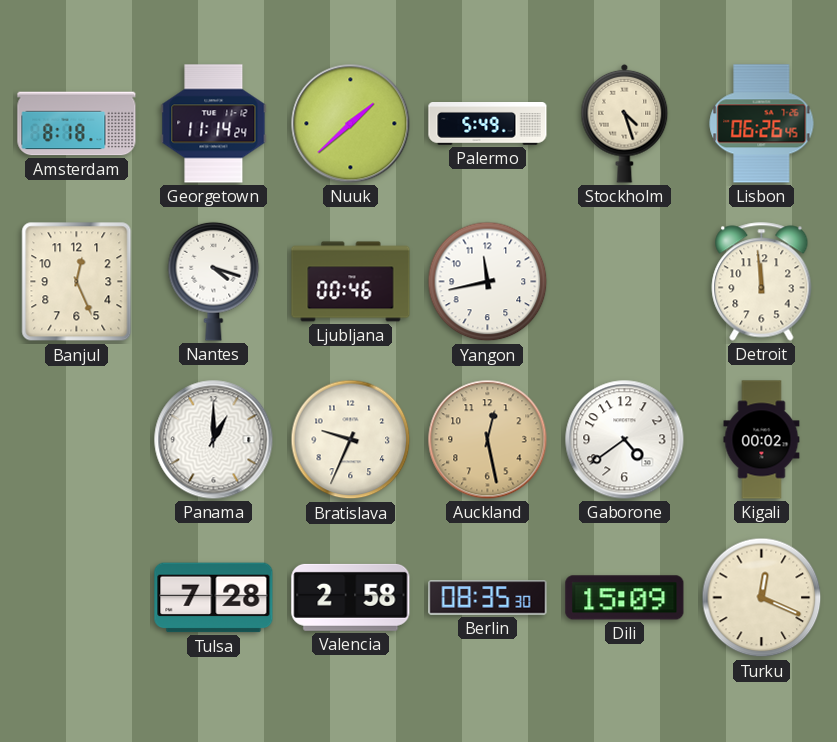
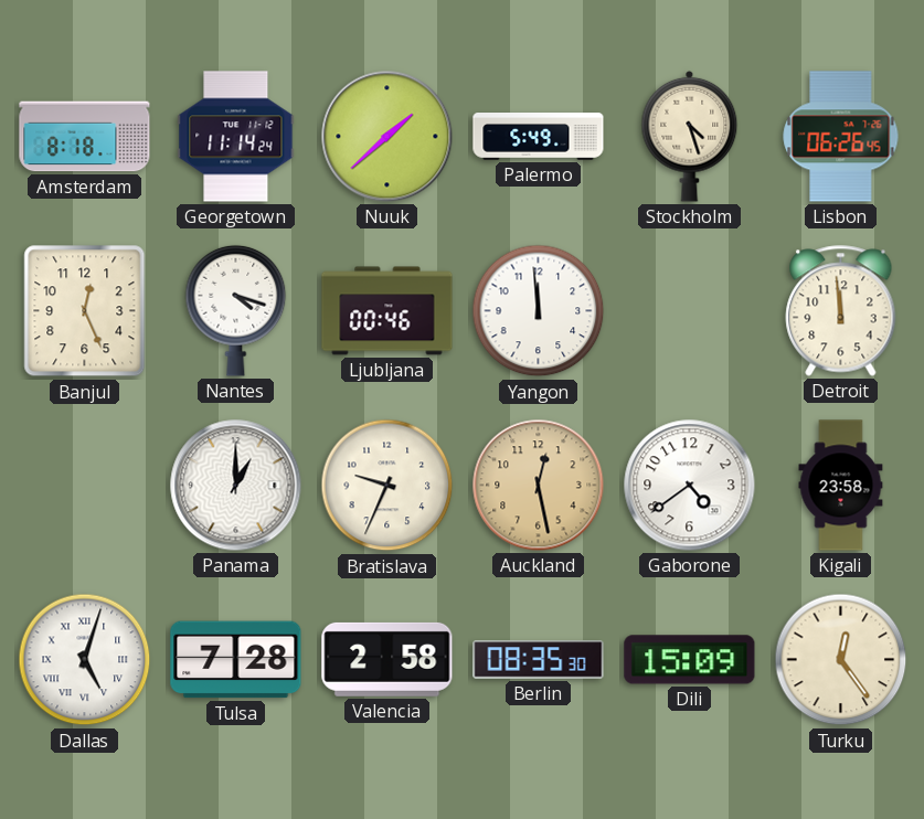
Yangon: 11:43 -> 11:59 (539, 311)
Kigali: 00:02 -> 23:58 (841, 486)
Dallas: none -> 5:03 (85, 660)
Turku: 12:19 -> 12:24 (841, 660)
